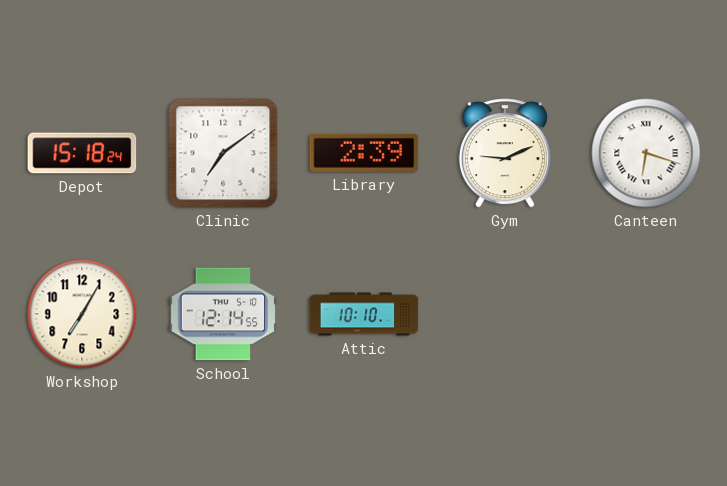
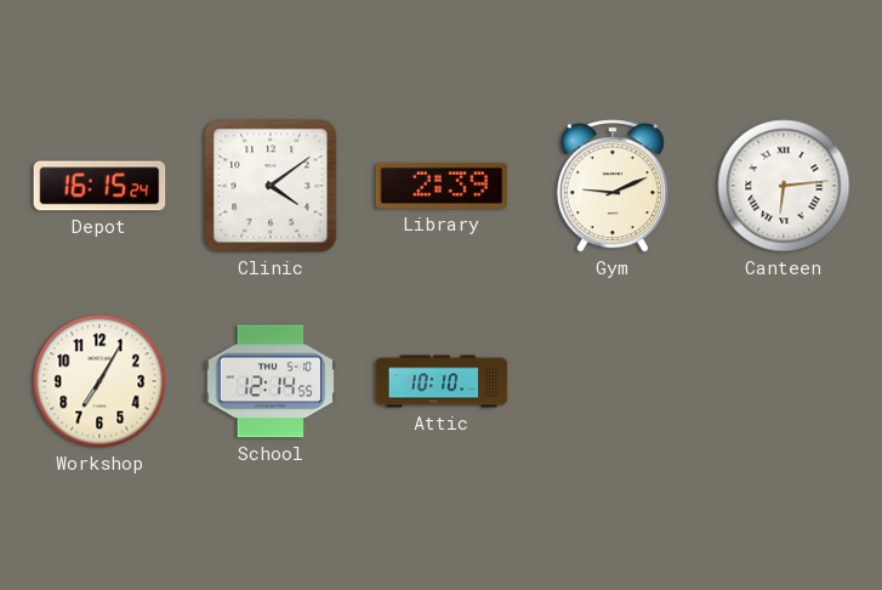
Depot: 15:18 -> 16:15 (99, 186)
Clinic: 7:09 -> 4:09 (271, 186)
Canteen: 6:18 -> 6:14 (784, 186)
